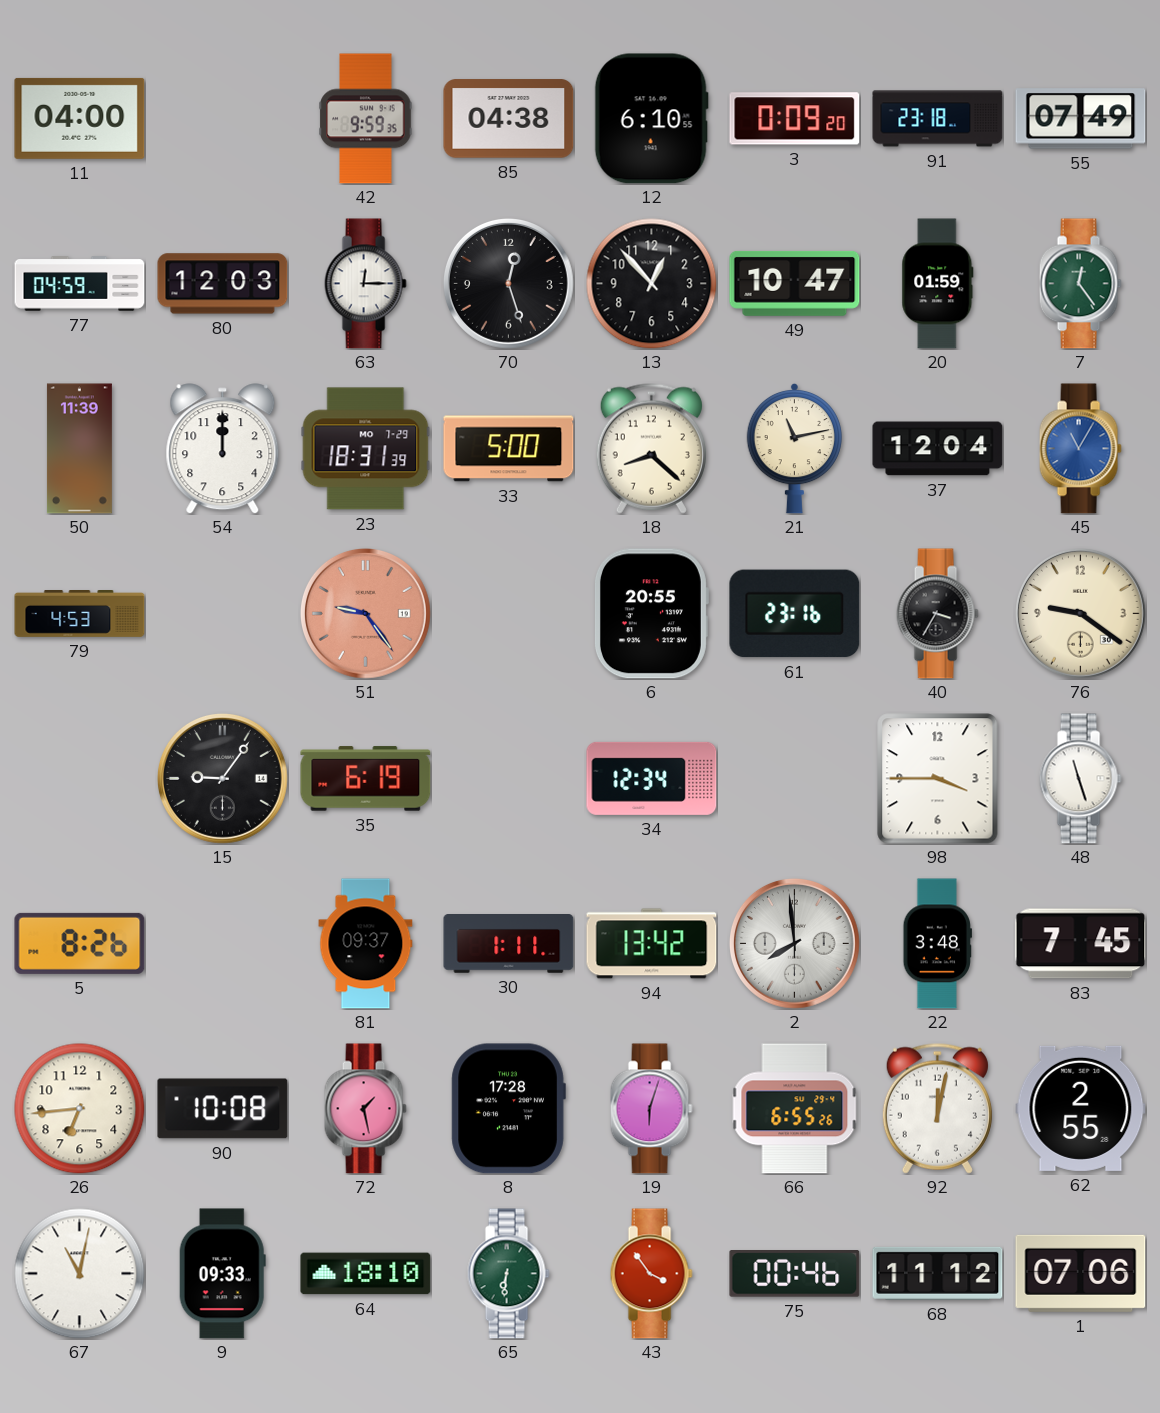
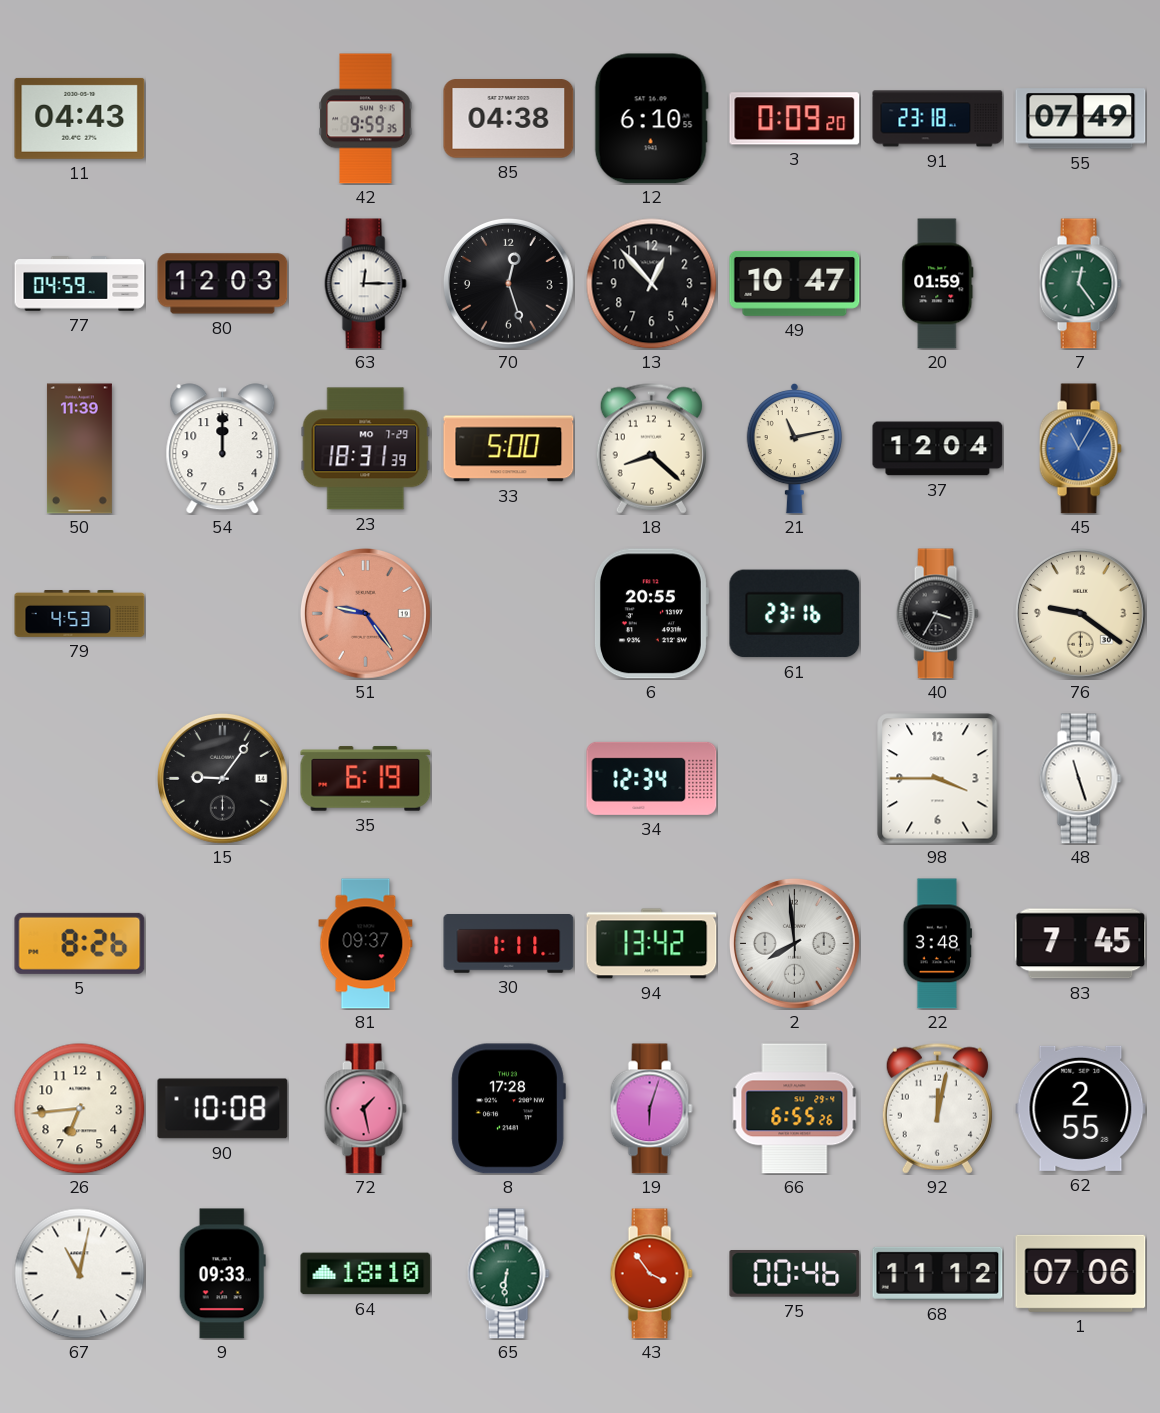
11: 04:00 -> 04:43 (80, 118)
